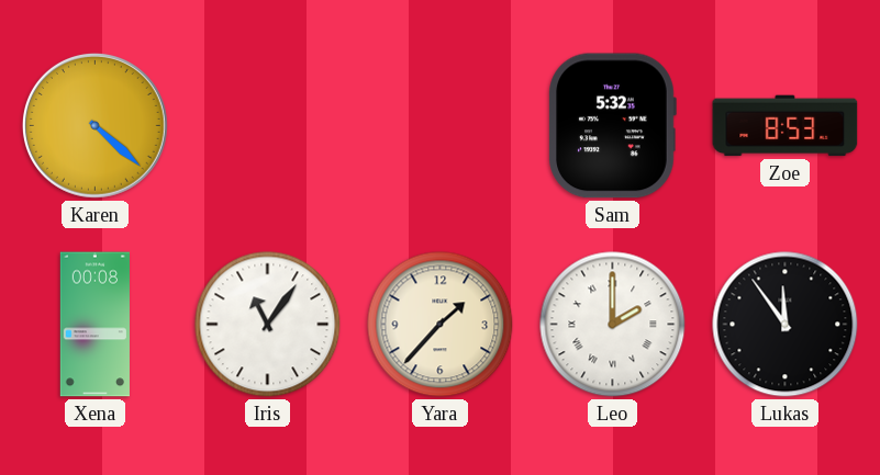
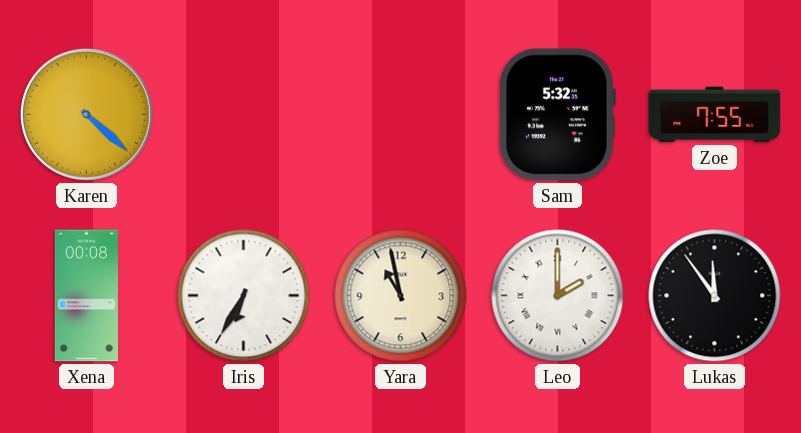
Zoe: 8:53 -> 7:55 (715, 115)
Iris: 11:06 -> 6:35 (244, 296)
Yara: 1:37 -> 10:58 (401, 296)
